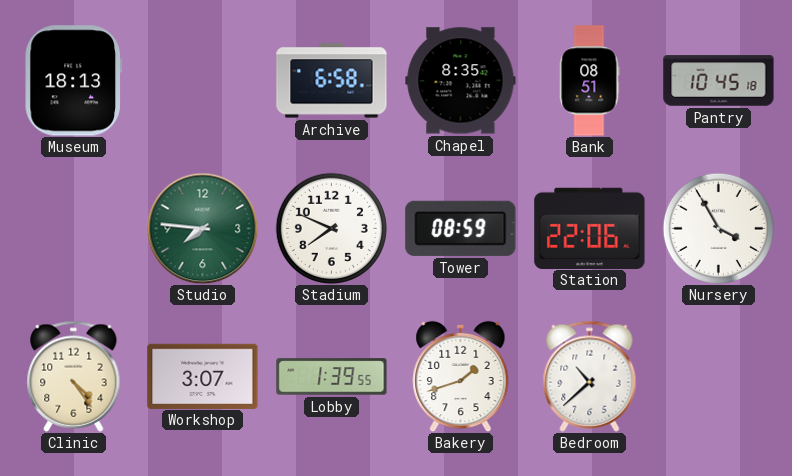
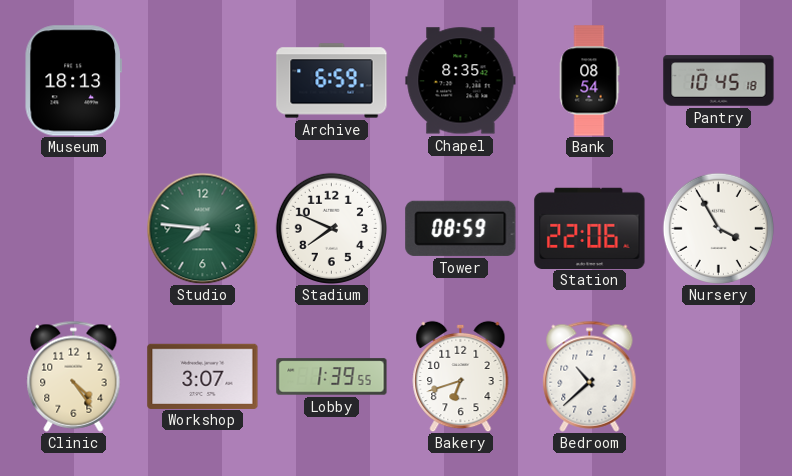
Archive: 6:58 -> 6:59 (332, 81)
Bank: 08:51 -> 08:54 (589, 81)
Bakery: 1:42 -> 6:42 (461, 376)
